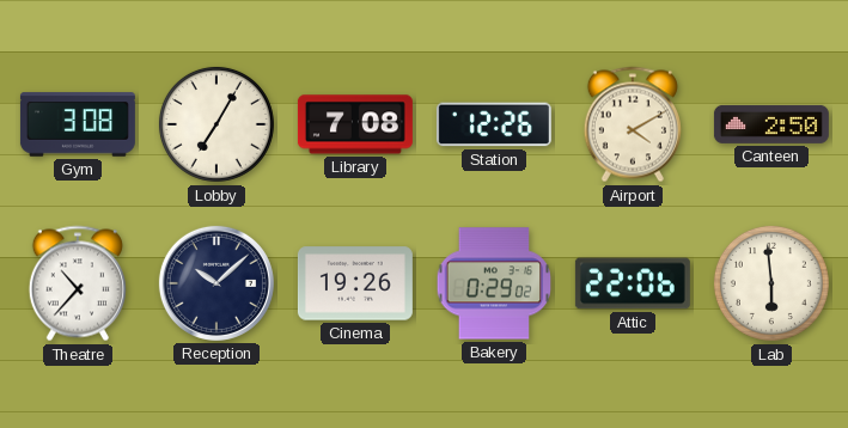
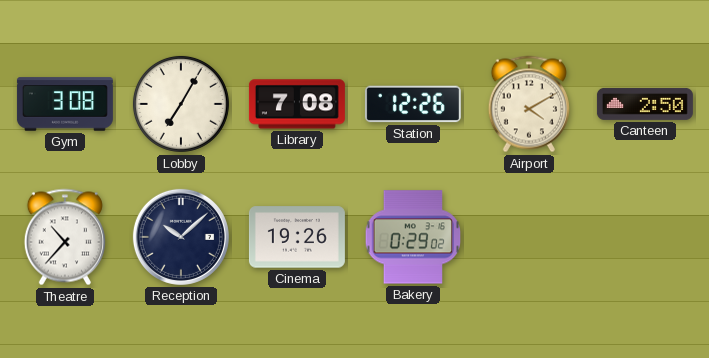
Attic: 22:06 -> none (633, 283)
Lab: 5:59 -> none (771, 283)
